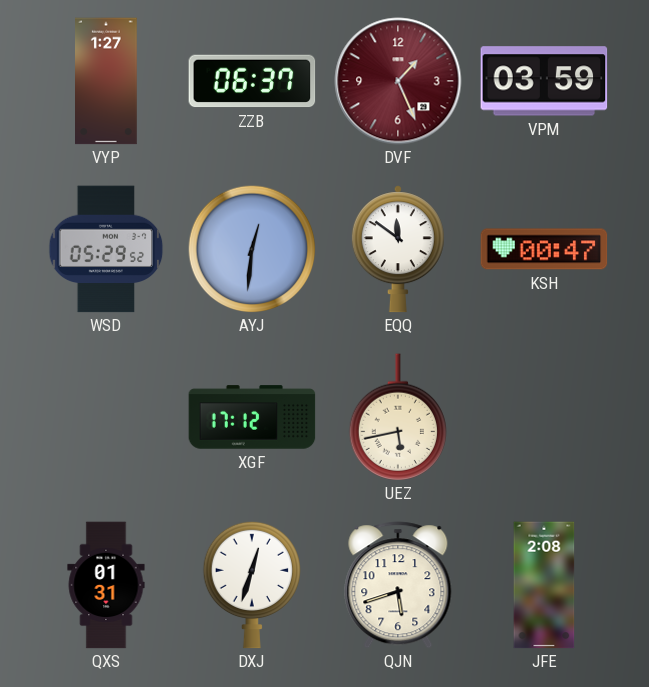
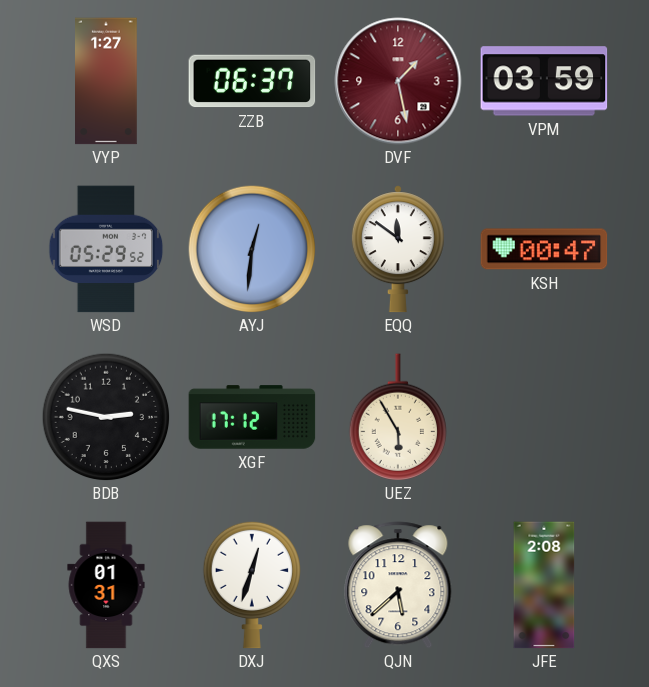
DVF: 1:26 -> 1:28 (398, 81)
BDB: none -> 2:47 (106, 417)
UEZ: 5:43 -> 5:55 (397, 417)
QJN: 5:42 -> 5:38 (398, 585)
